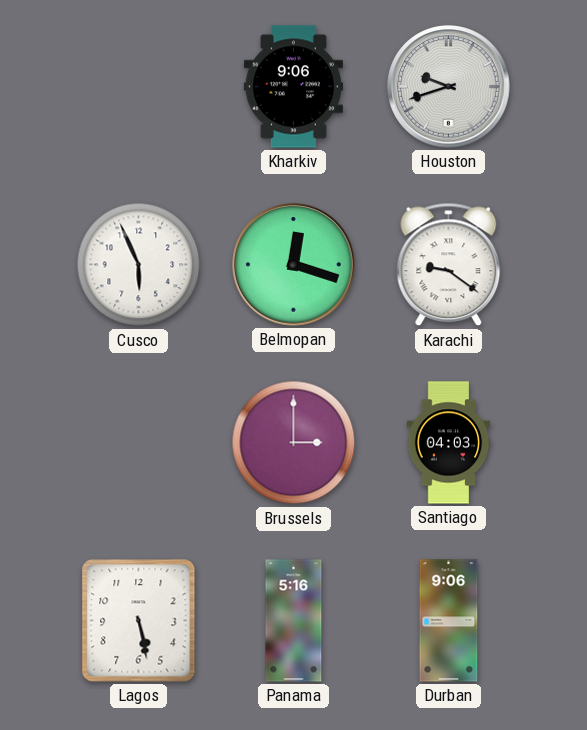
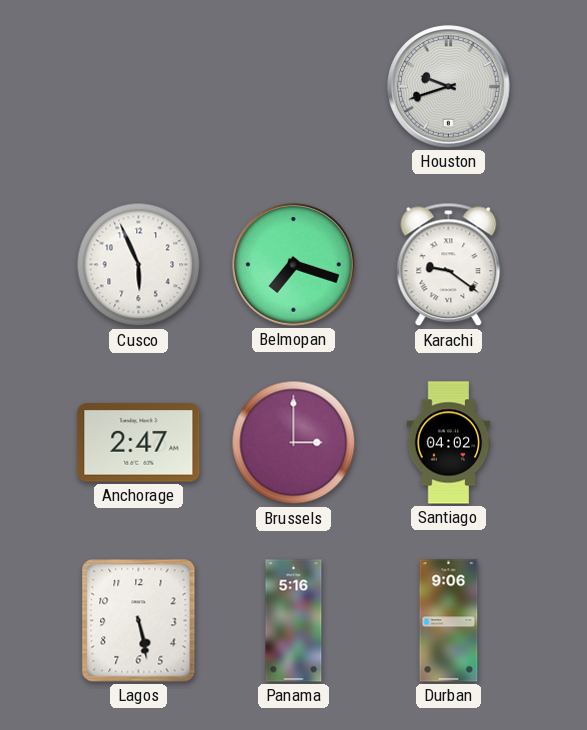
Kharkiv: 9:06 -> none (293, 87)
Belmopan: 12:18 -> 7:18 (294, 265)
Anchorage: none -> 2:47 (139, 443)
Santiago: 04:03 -> 04:02 (449, 443)
